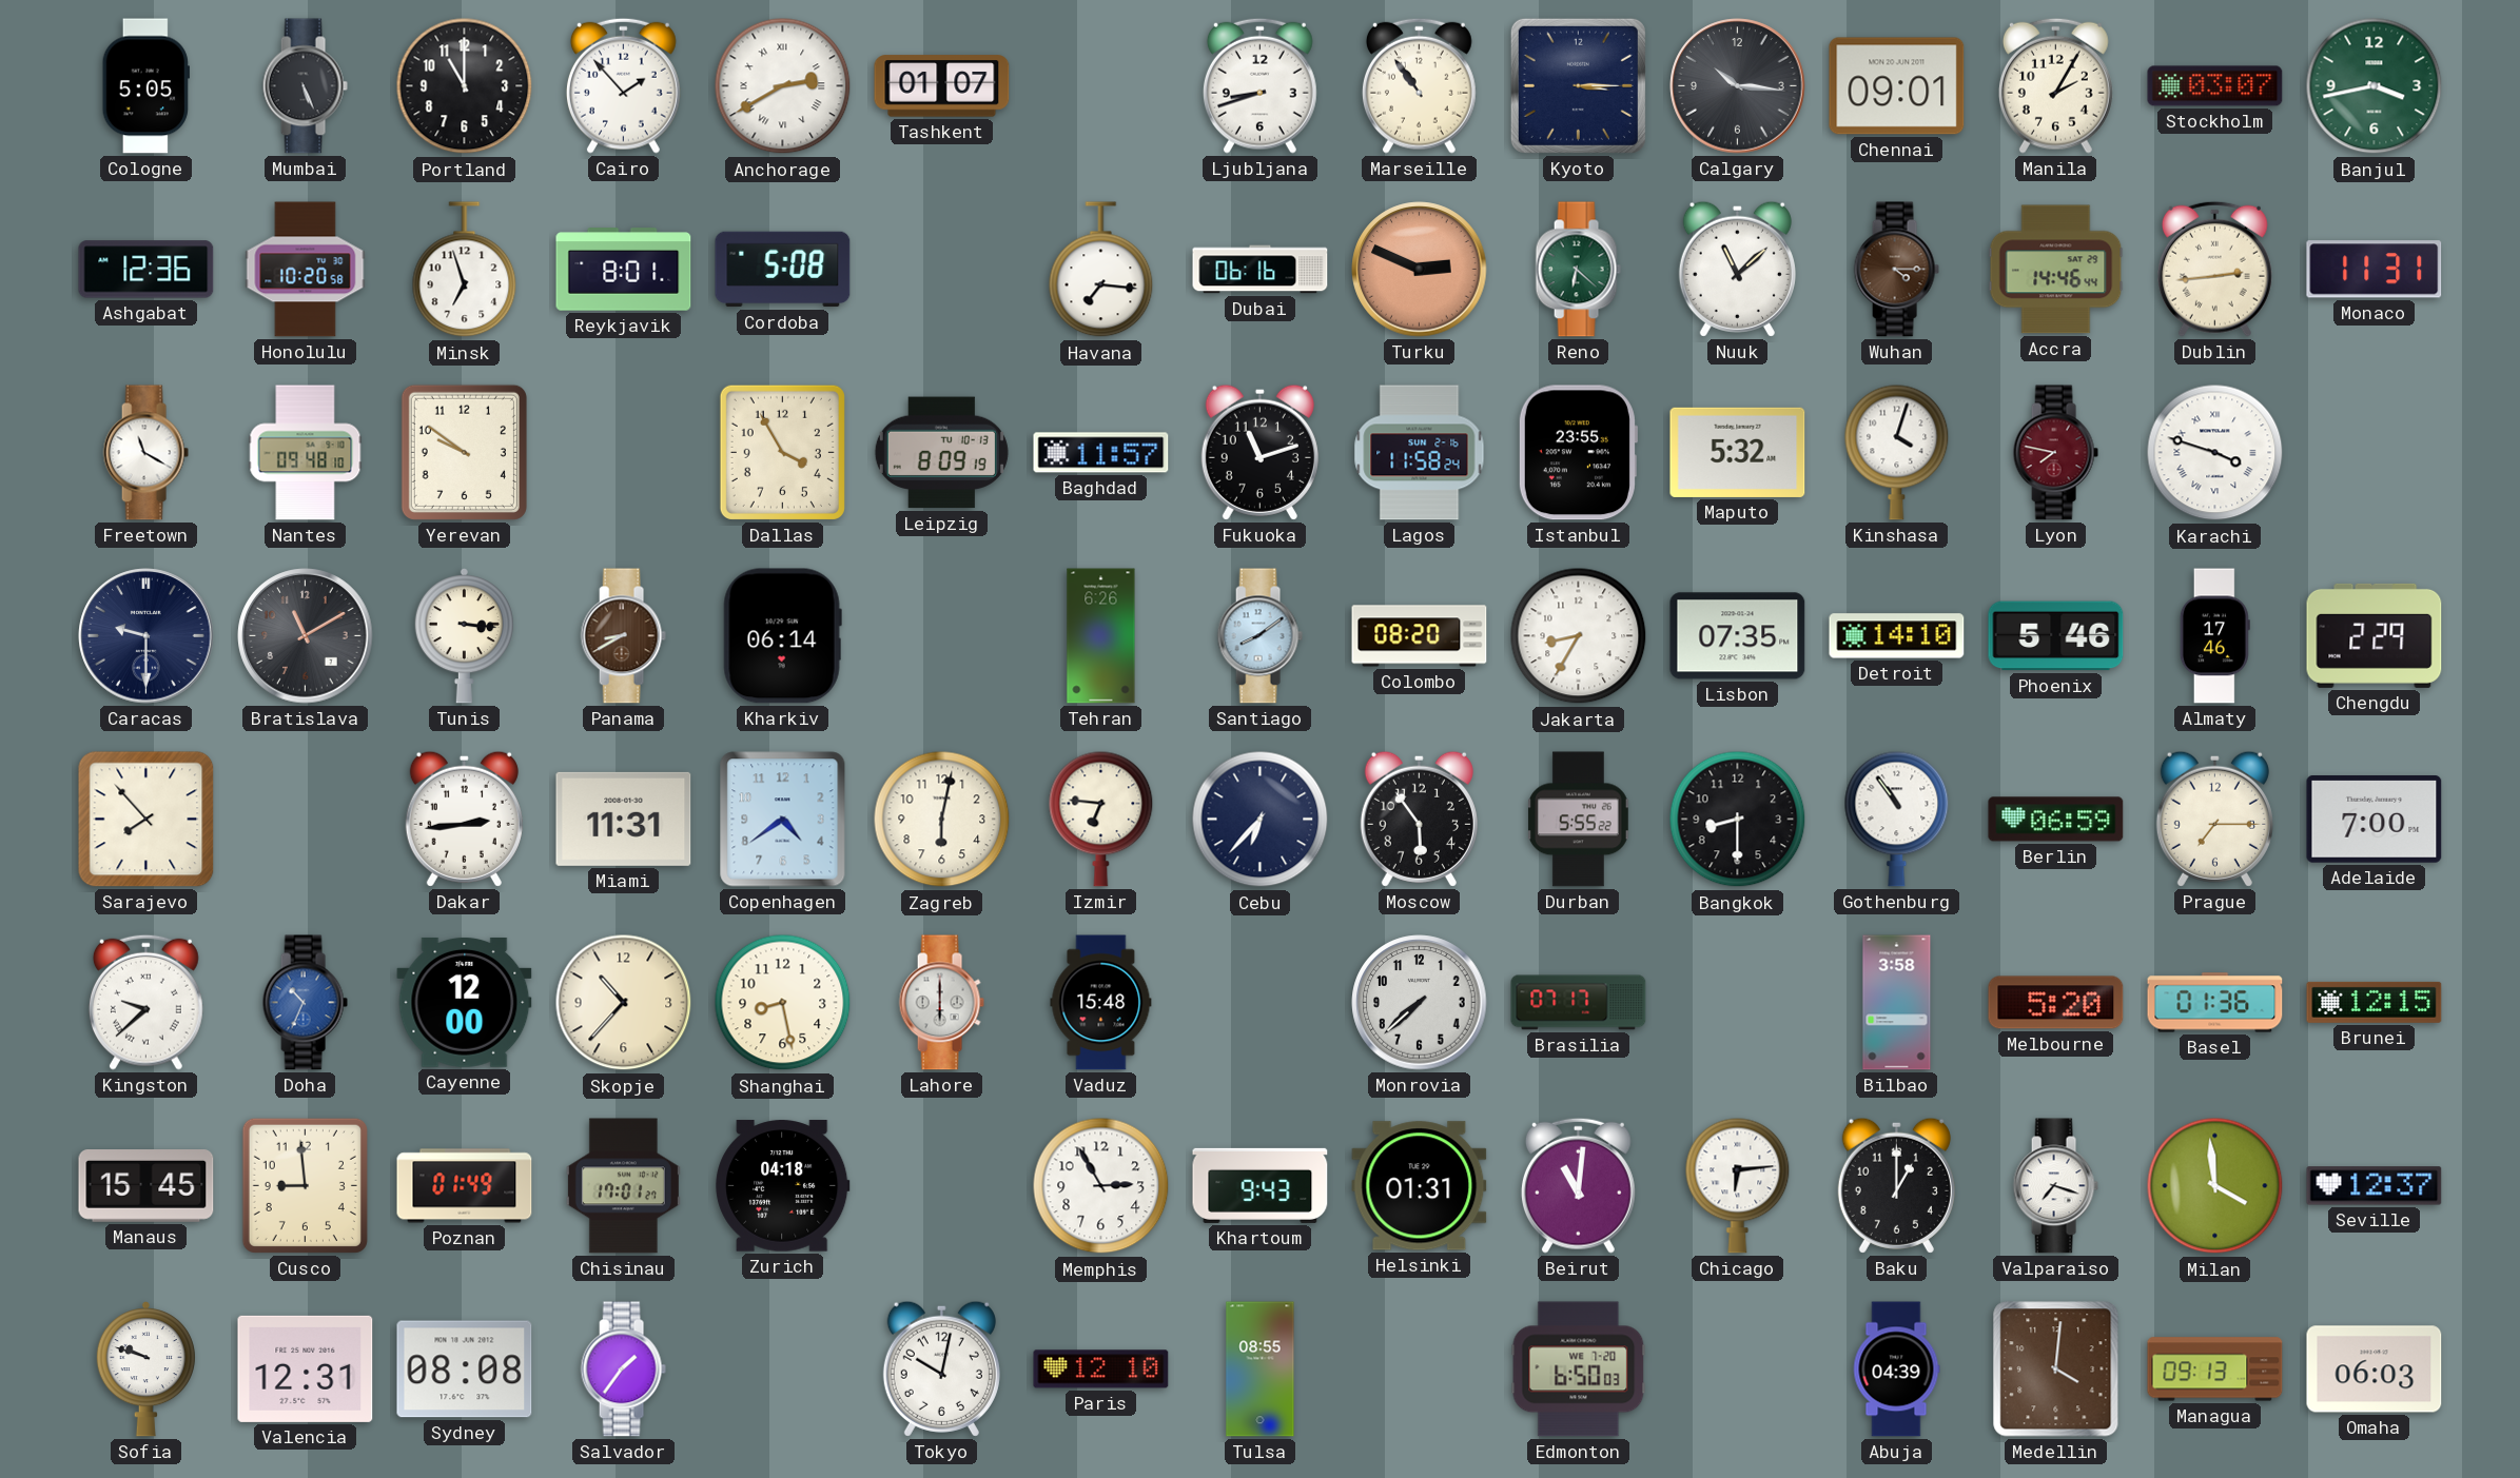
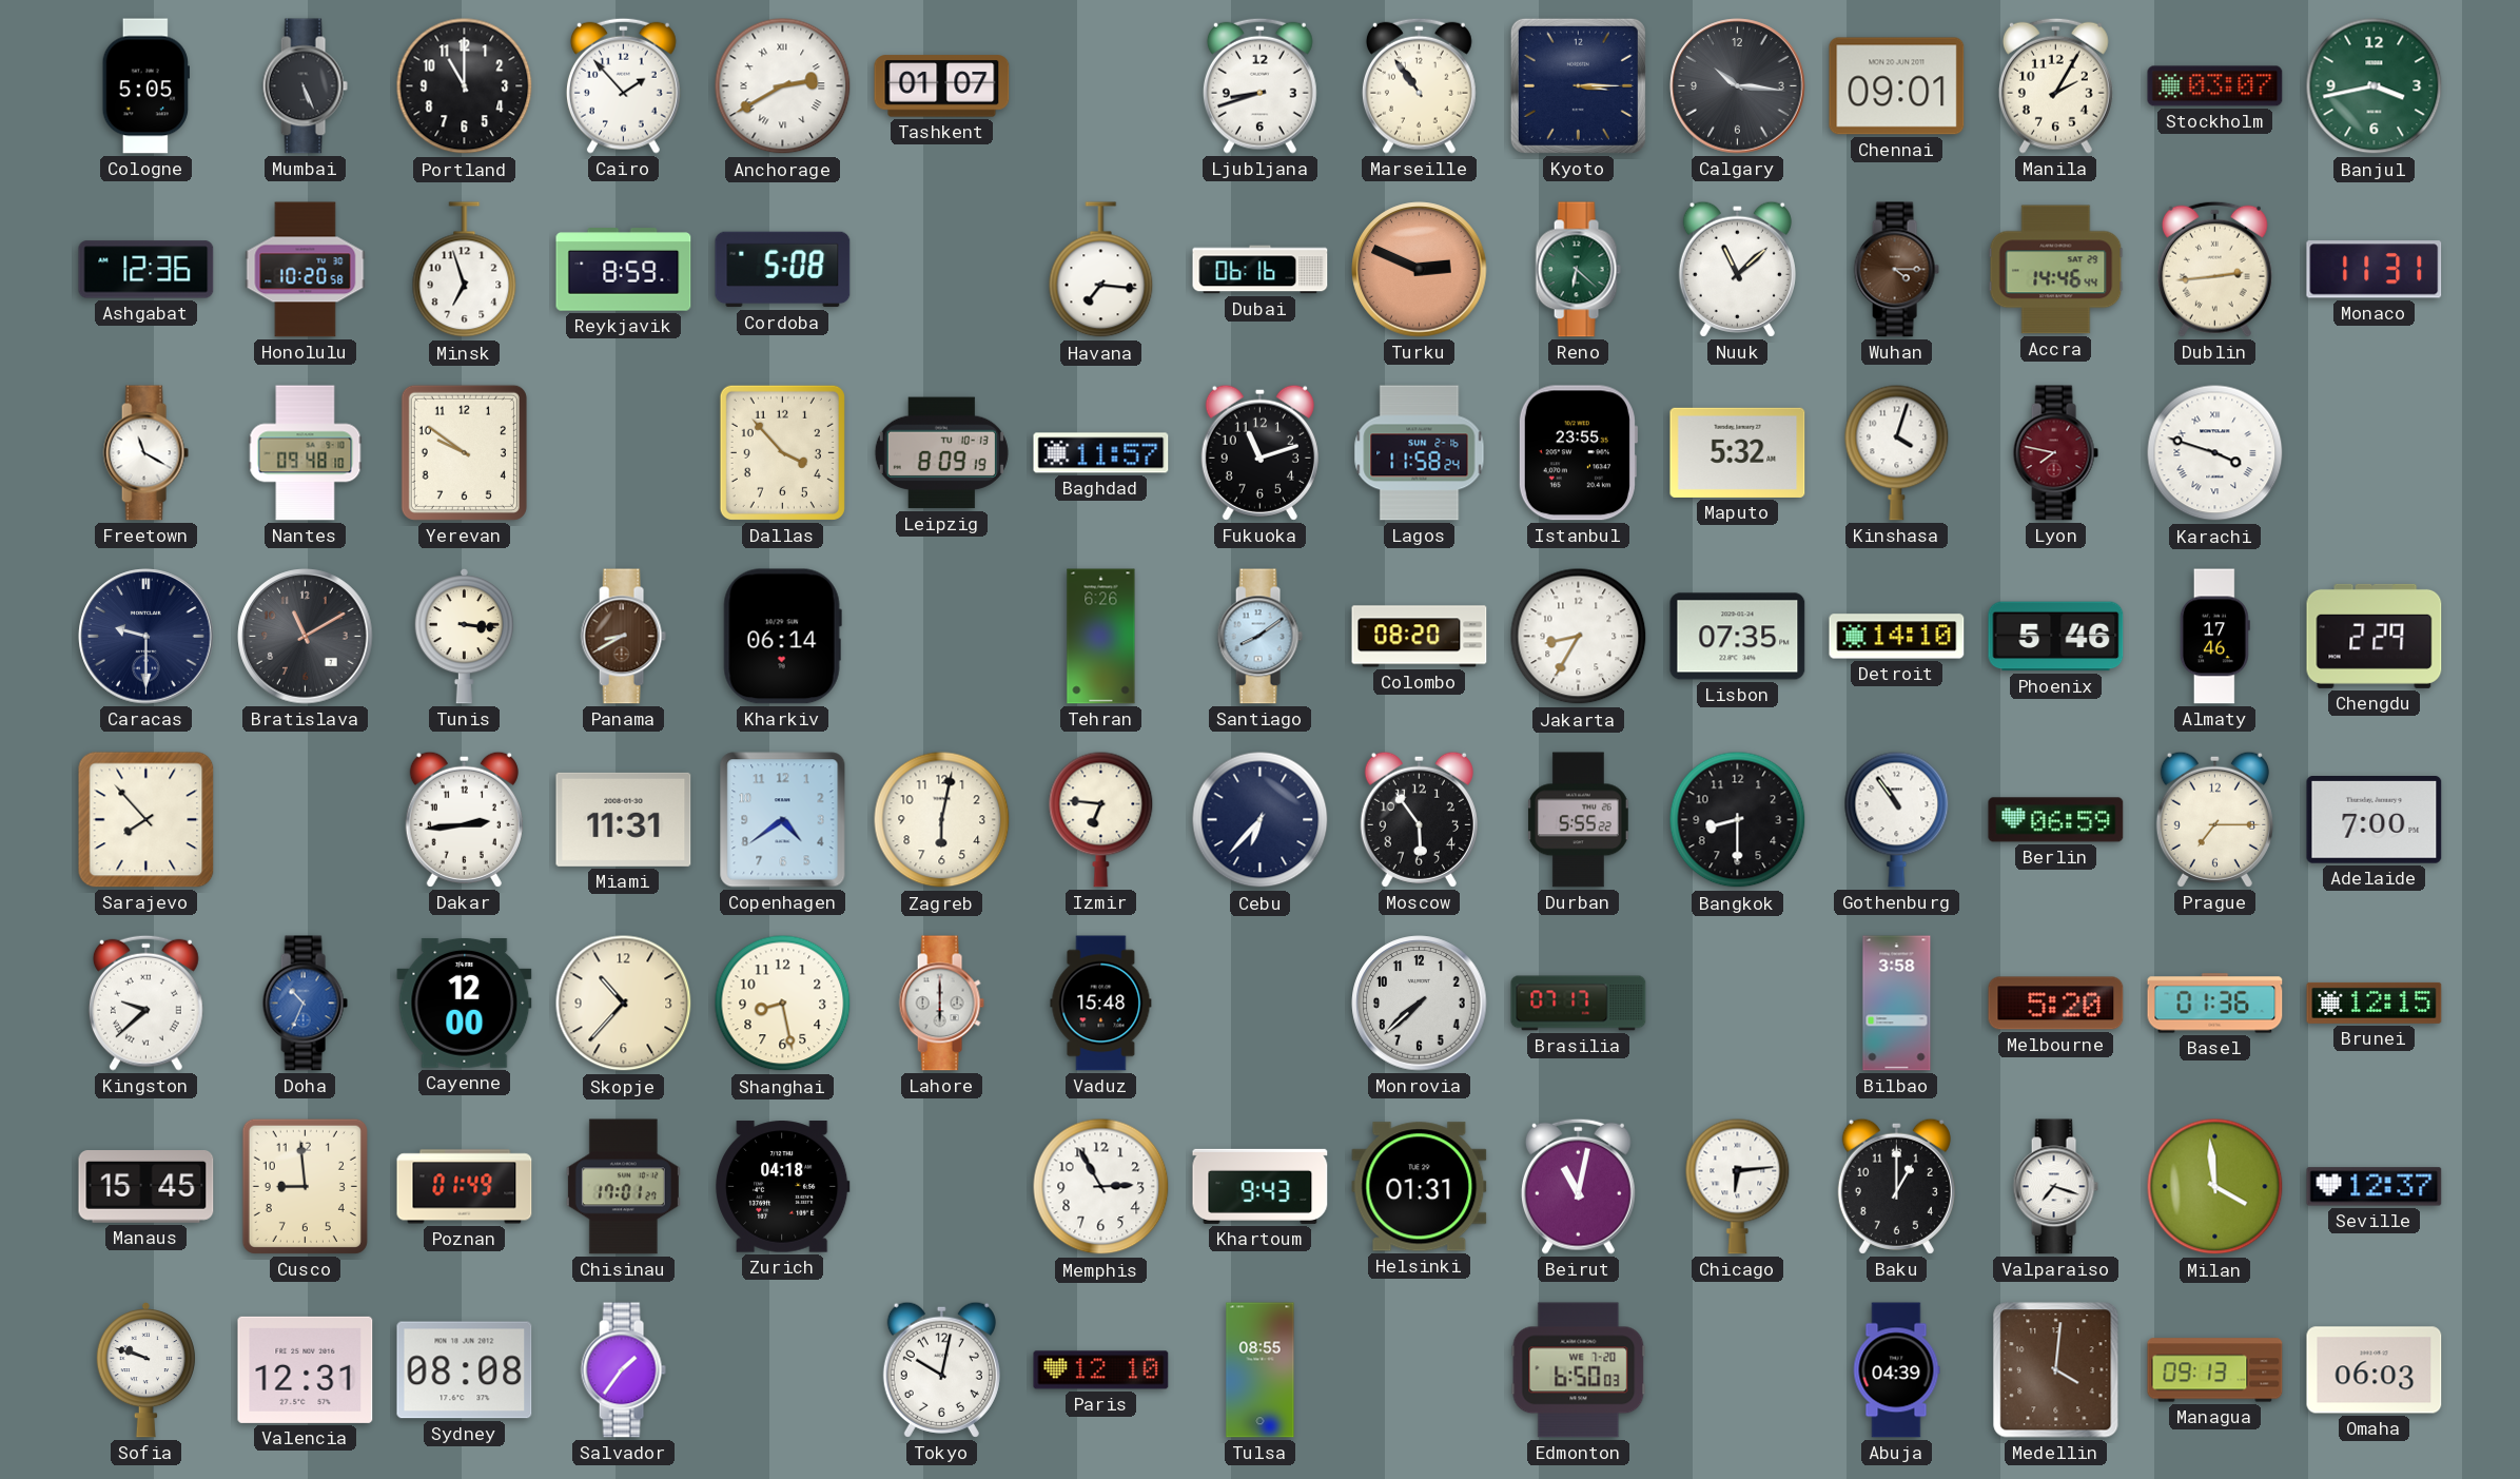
Reykjavik: 8:01 -> 8:59 (624, 270)
Dallas: 3:55 -> 3:53 (782, 452)
Beirut: 11:01 -> 11:02 (1578, 1186)
